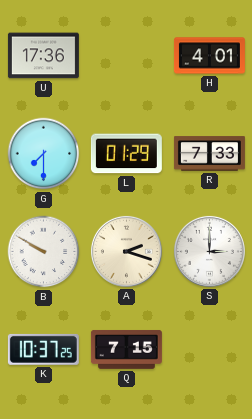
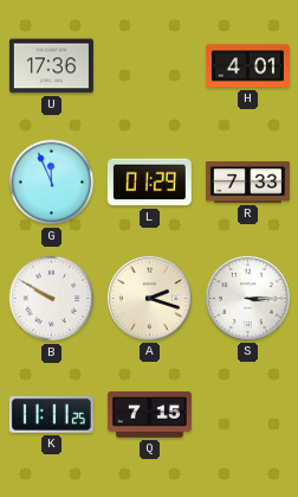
G: 7:30 -> 11:56 (52, 183)
S: 3:00 -> 3:15 (247, 298)
K: 10:37 -> 11:11 (51, 414)
